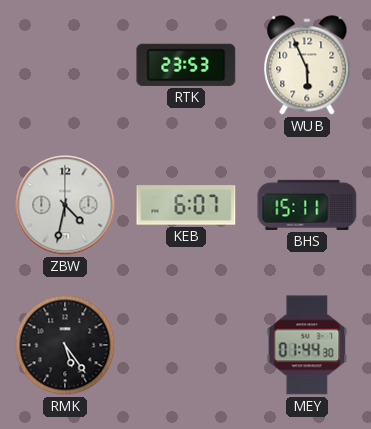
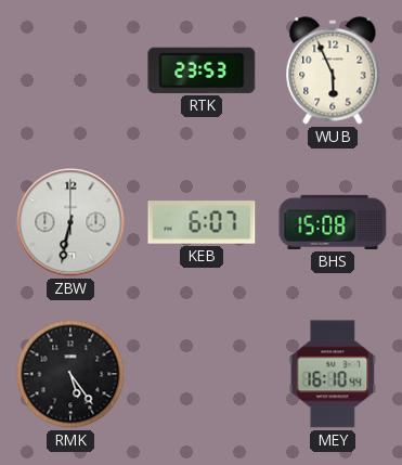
ZBW: 4:32 -> 6:32 (70, 222)
BHS: 15:11 -> 15:08 (333, 222)
MEY: 01:44 -> 16:10 (333, 374)
